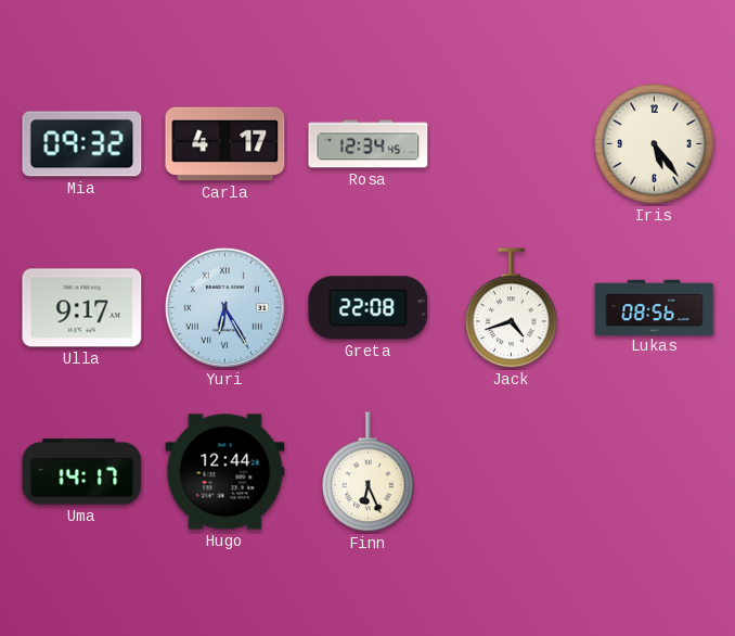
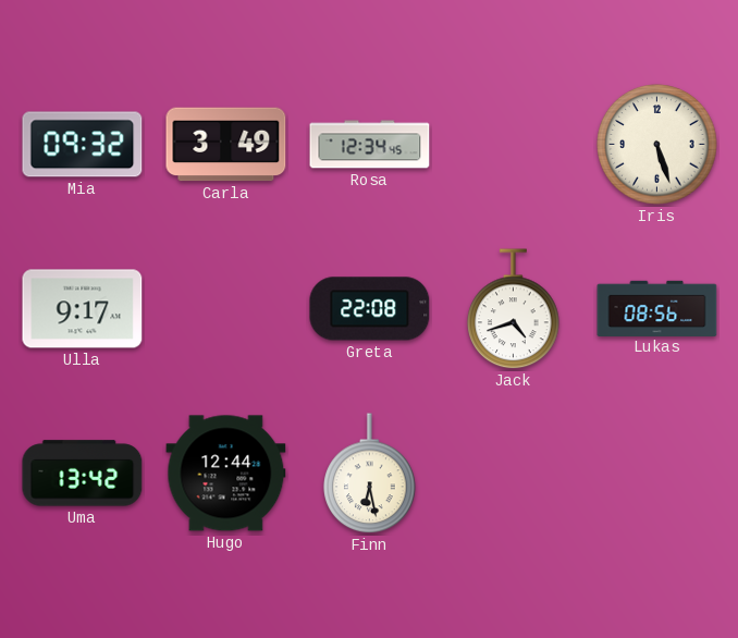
Carla: 4:17 -> 3:49 (226, 145)
Iris: 5:24 -> 5:27 (657, 145)
Yuri: 6:25 -> none (224, 307)
Uma: 14:17 -> 13:42 (83, 474)
Finn: 6:26 -> 6:28 (370, 474)
